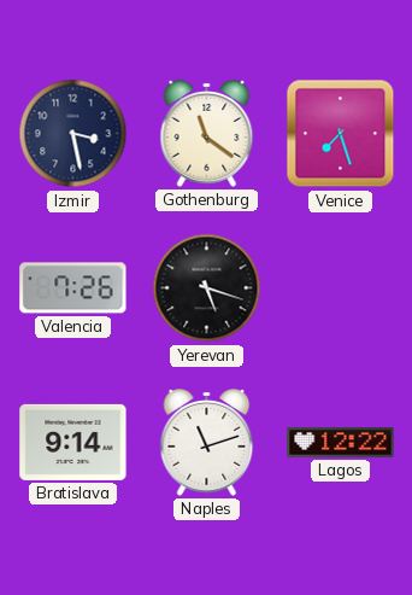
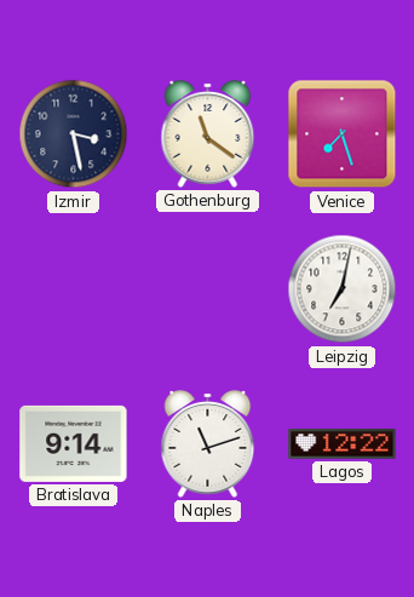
Valencia: 7:26 -> none (73, 288)
Yerevan: 5:18 -> none (207, 288)
Leipzig: none -> 7:02 (343, 289)
